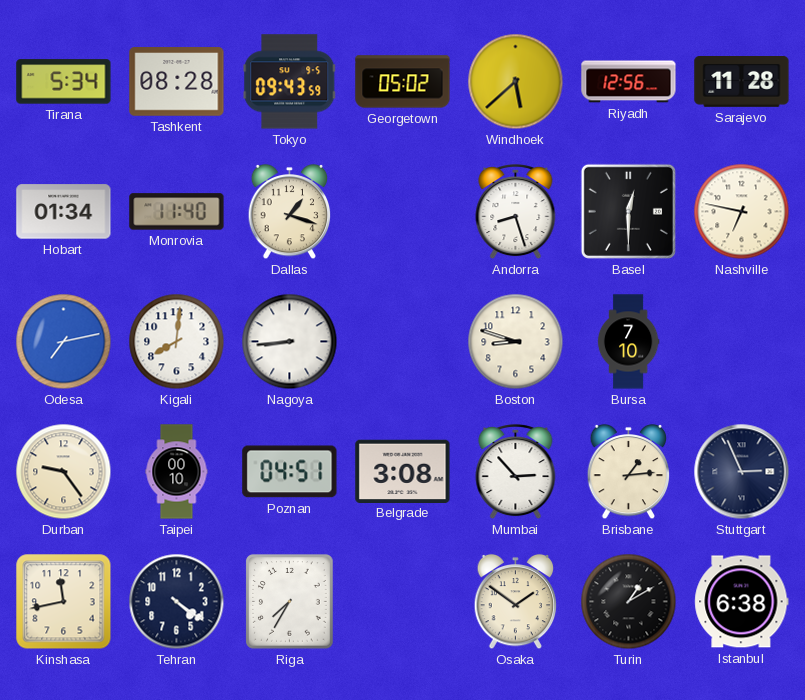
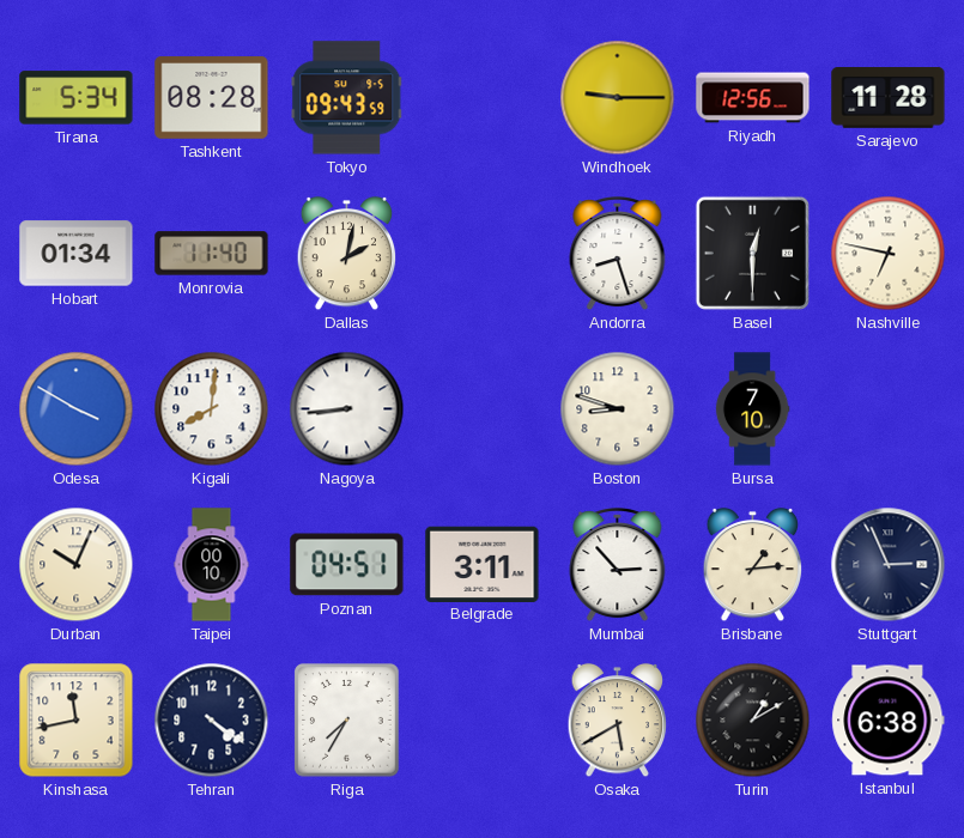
Georgetown: 05:02 -> none (403, 82)
Windhoek: 5:38 -> 9:15 (618, 98)
Dallas: 1:18 -> 2:02 (347, 254)
Odesa: 7:13 -> 3:50 (77, 409)
Durban: 9:24 -> 10:04 (77, 565)
Belgrade: 3:08 -> 3:11 (483, 564)
Osaka: 1:51 -> 5:40 (618, 721)
